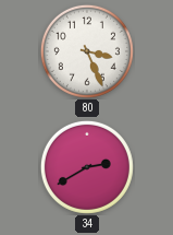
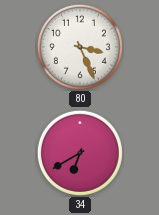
34: 2:40 -> 6:40 (80, 153)
